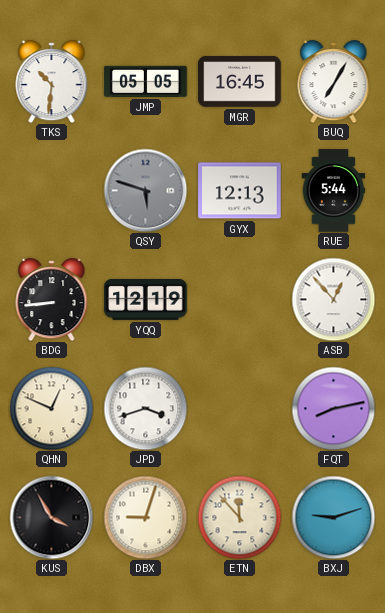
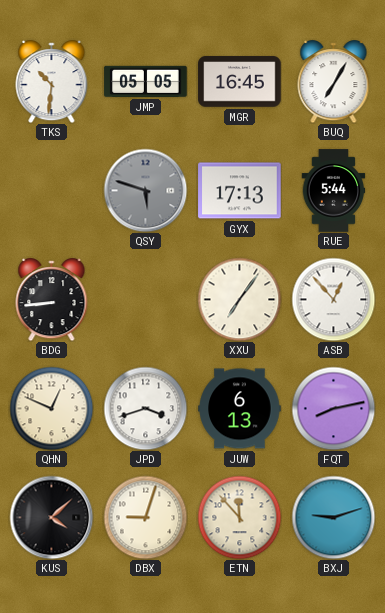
GYX: 12:13 -> 17:13 (240, 191)
YQQ: 12:19 -> none (146, 299)
XXU: none -> 7:06 (239, 299)
JUW: none -> 6:13 (240, 409)
KUS: 3:55 -> 4:08 (51, 517)
